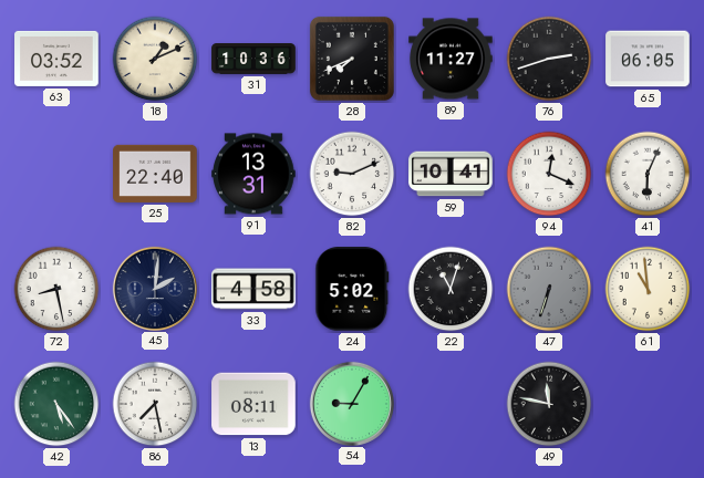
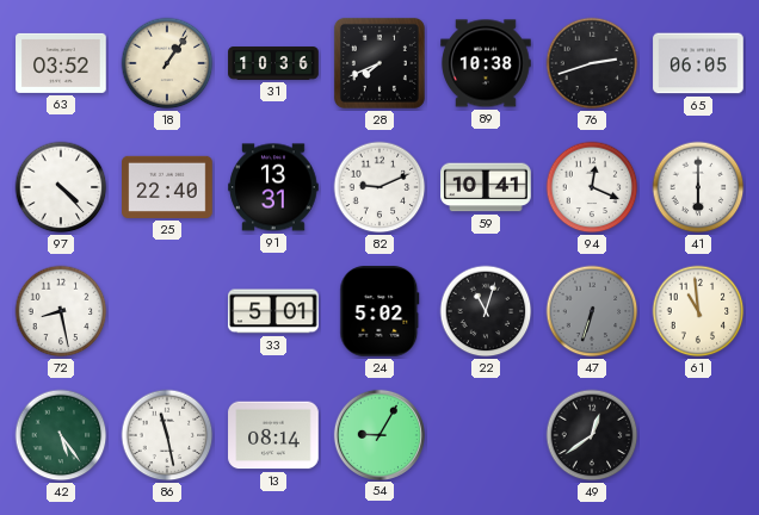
18: 1:11 -> 1:06 (167, 63)
89: 11:27 -> 10:38 (486, 63)
97: none -> 4:23 (61, 187)
41: 6:04 -> 6:00 (698, 187)
45: 2:01 -> none (154, 288)
33: 4:58 -> 5:01 (273, 311)
86: 7:28 -> 11:28 (167, 435)
13: 08:11 -> 08:14 (273, 435)
49: 11:47 -> 12:39 (592, 435)
